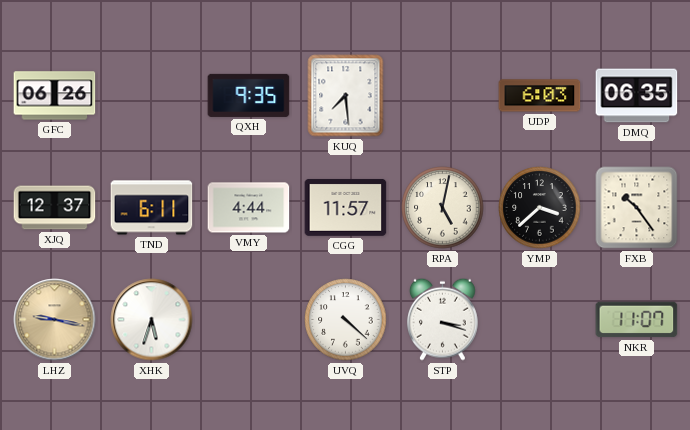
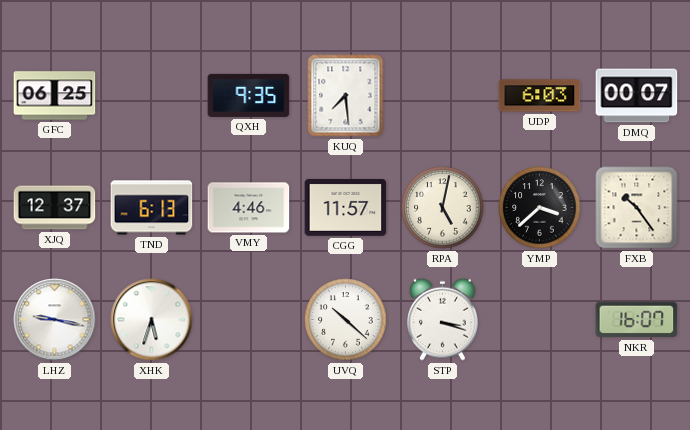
GFC: 06:26 -> 06:25 (55, 96)
DMQ: 06:35 -> 00:07 (637, 96)
TND: 6:11 -> 6:13 (152, 208)
VMY: 4:44 -> 4:46 (249, 208)
LHZ dial: champagne -> white (55, 320)
UVQ: 4:22 -> 10:22 (346, 320)
NKR: 11:07 -> 16:07 (637, 320)
